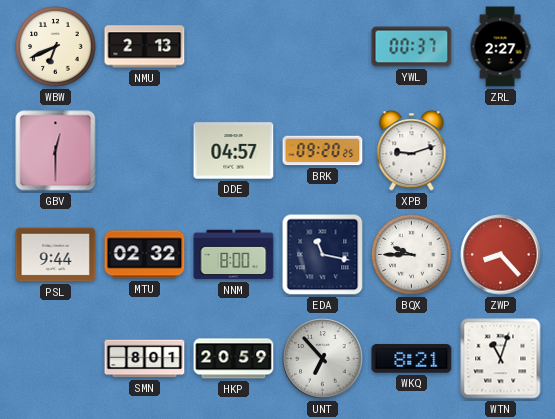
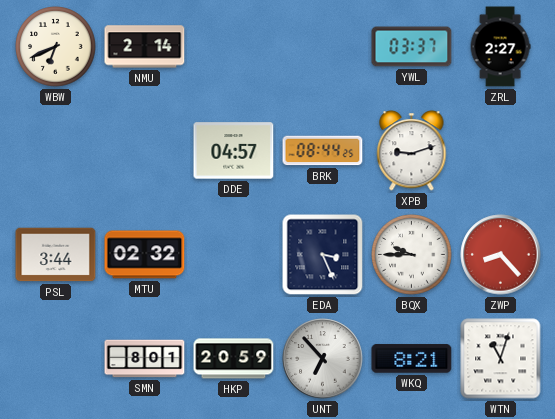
NMU: 2:13 -> 2:14 (145, 47)
YWL: 00:37 -> 03:37 (412, 47)
GBV: 12:30 -> none (56, 151)
BRK: 09:20 -> 08:44 (323, 151)
PSL: 9:44 -> 3:44 (56, 255)
NNM: 8:00 -> none (234, 255)
EDA: 11:17 -> 3:26 (323, 255)
